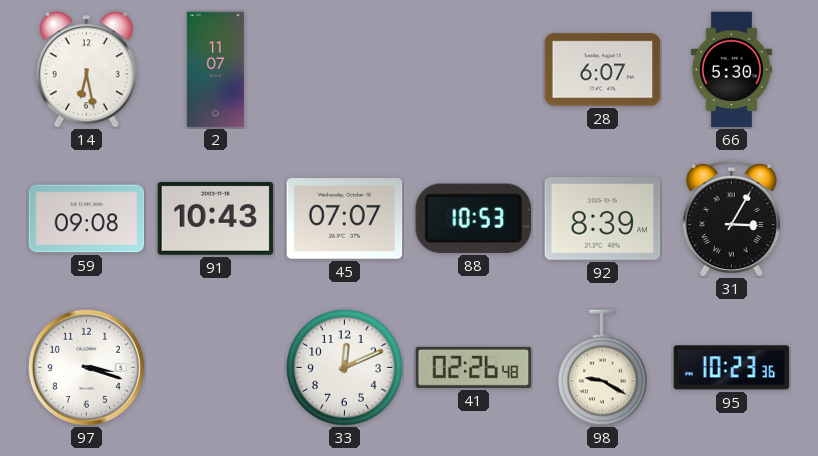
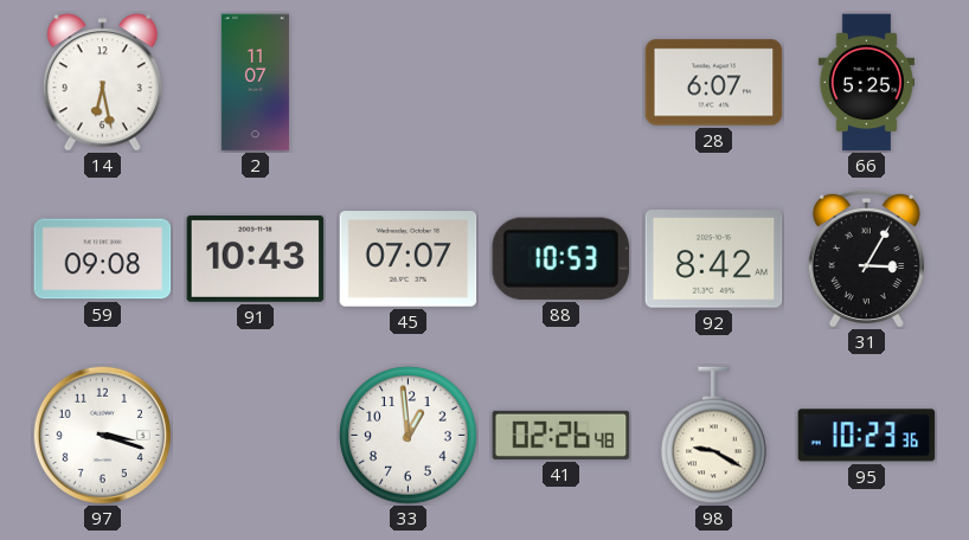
66: 5:30 -> 5:25 (866, 83)
92: 8:39 -> 8:42 (714, 259)
33: 12:11 -> 12:59 (409, 436)
